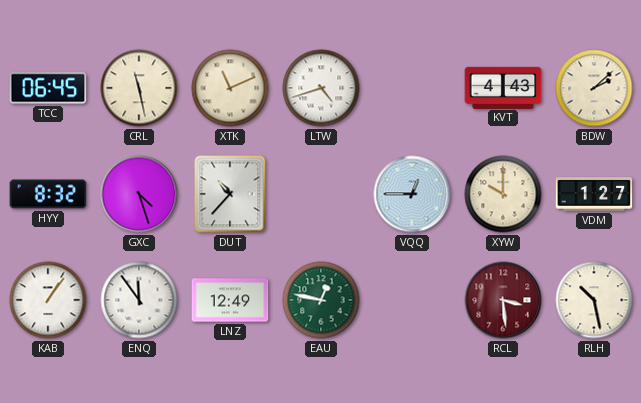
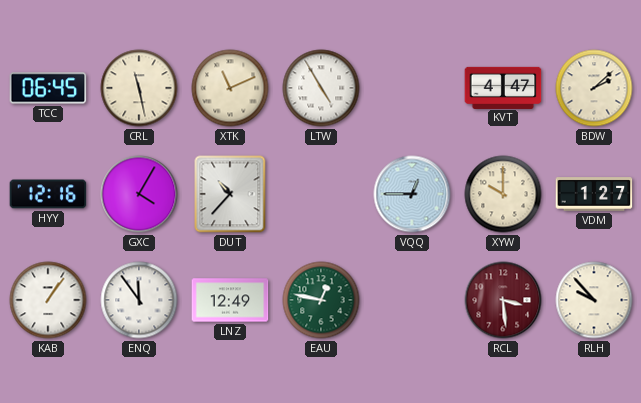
LTW: 4:42 -> 4:55 (321, 88)
KVT: 4:43 -> 4:47 (503, 87)
HYY: 8:32 -> 12:16 (48, 194)
GXC: 4:27 -> 4:05 (139, 194)
RLH: 10:28 -> 9:53 (594, 300)
